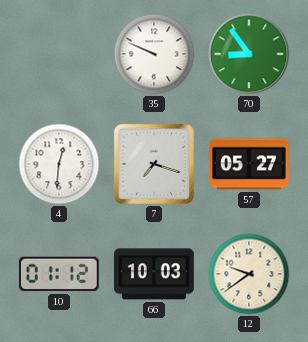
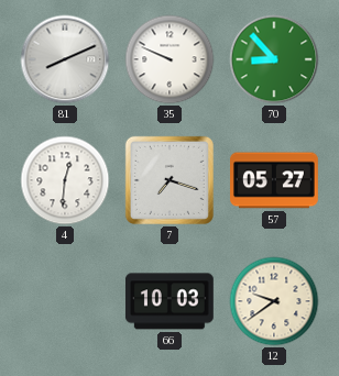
81: none -> 8:11 (65, 59)
70: 8:54 -> 8:53 (274, 59)
10: 01:12 -> none (59, 274)
